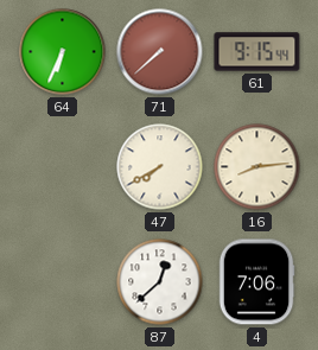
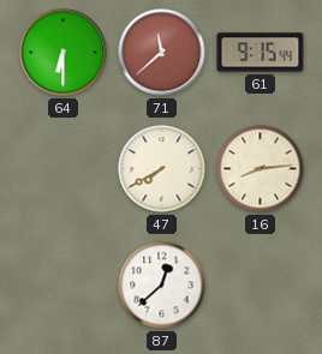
64: 6:34 -> 6:30 (64, 53)
71: 7:38 -> 11:38 (162, 53)
4: 7:06 -> none (256, 282)
